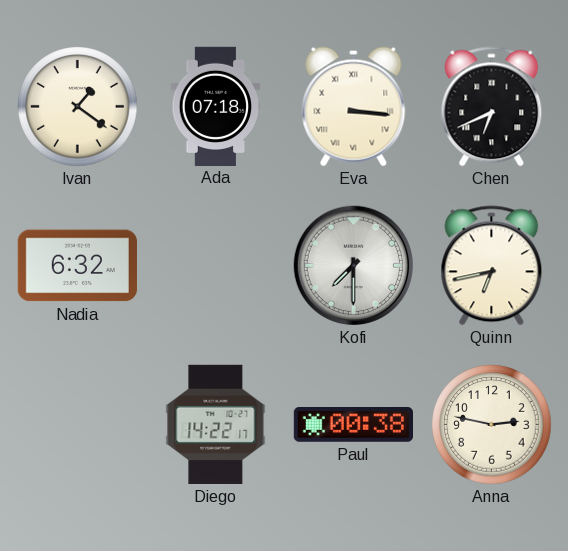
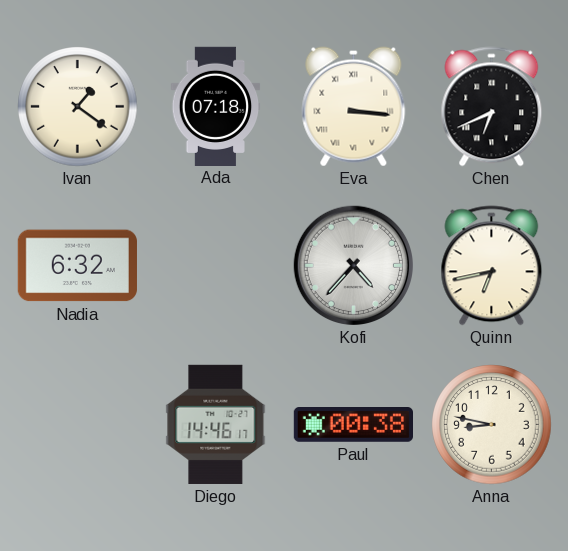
Kofi: 7:30 -> 4:37 (354, 266)
Diego: 14:22 -> 14:46 (216, 424)
Anna: 2:47 -> 8:47 (492, 425)
